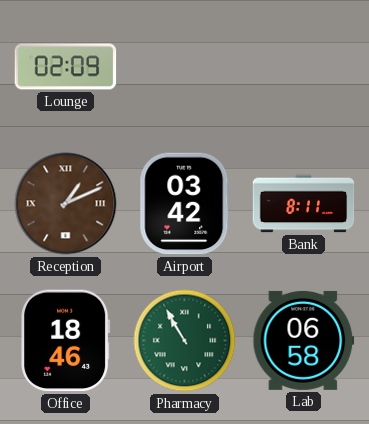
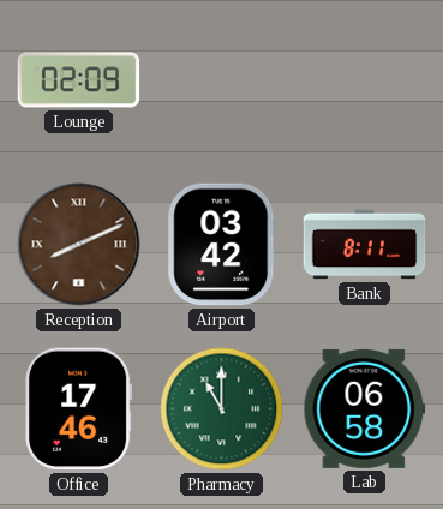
Reception: 1:11 -> 8:11 (79, 245)
Office: 18:46 -> 17:46 (79, 409)
Pharmacy: 10:55 -> 11:00 (222, 409)
